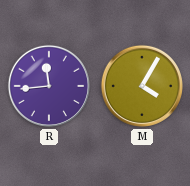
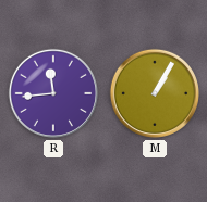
M: 4:05 -> 1:05 (155, 93)
